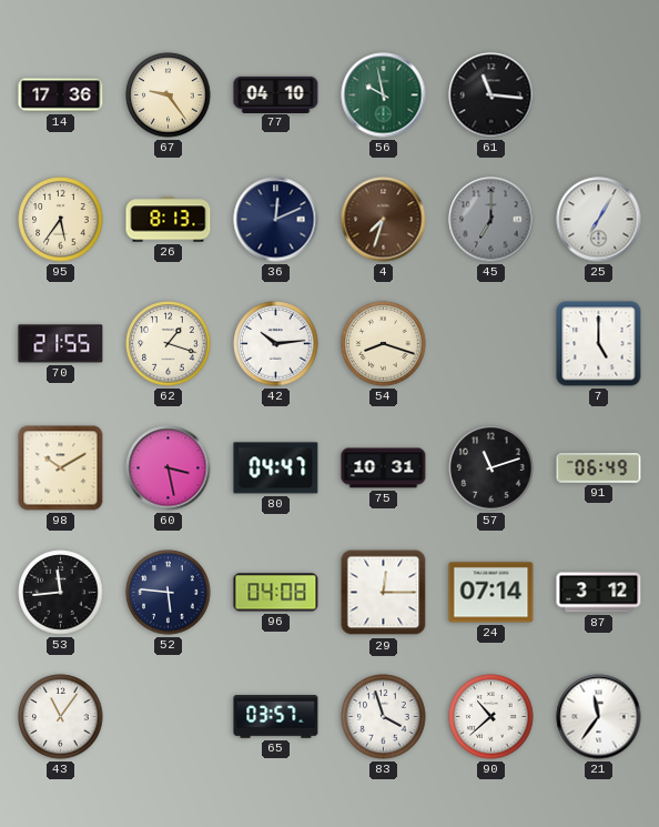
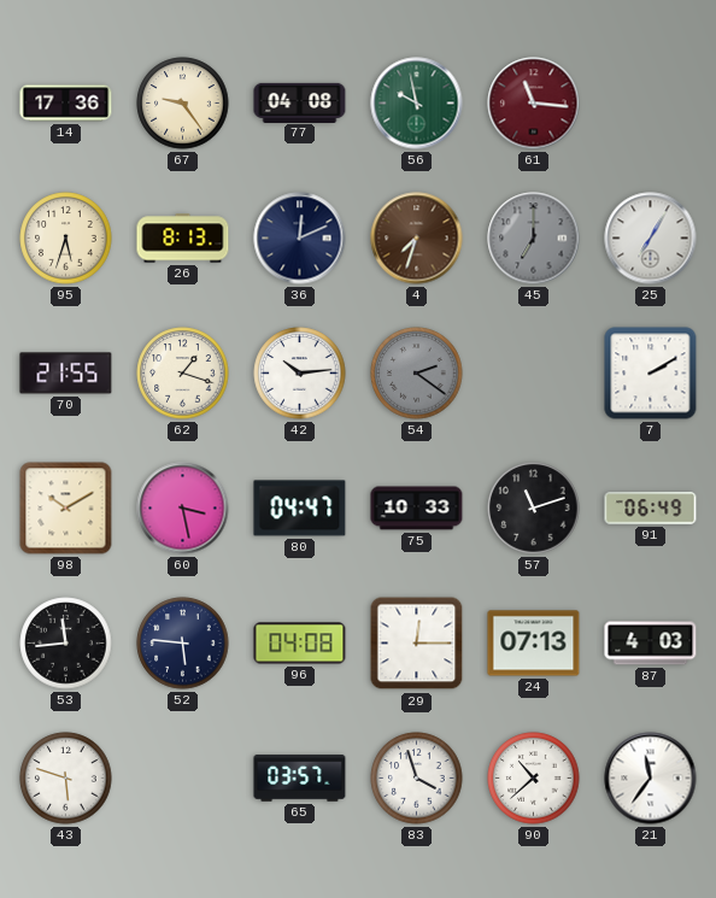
77: 04:10 -> 04:08 (300, 102)
61 dial: black -> burgundy (534, 104)
95: 5:36 -> 5:33 (66, 239)
54: 8:18 -> 2:21 (417, 374)
54 dial: cream -> grey (417, 374)
7: 5:00 -> 2:10 (651, 374)
75: 10:31 -> 10:33 (417, 509)
24: 07:14 -> 07:13 (534, 644)
87: 3:12 -> 4:03 (651, 644)
43: 11:06 -> 5:48 (66, 779)
